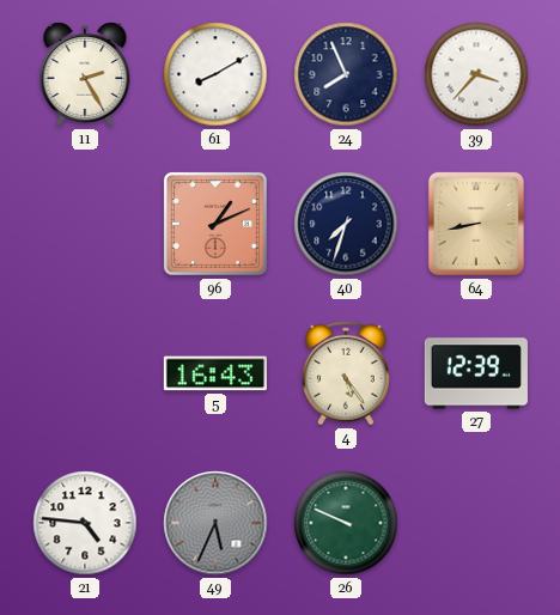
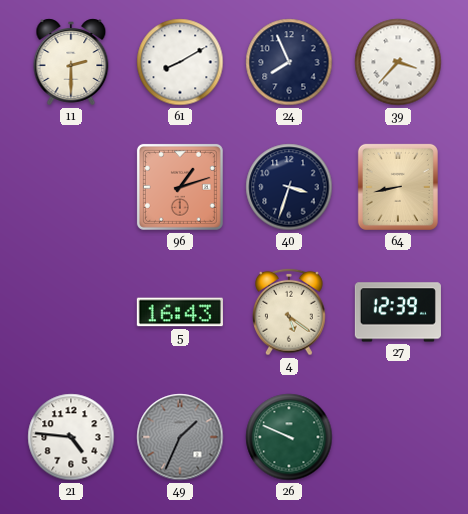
11: 2:25 -> 2:30 (71, 62)
96: 1:11 -> 1:12 (180, 187)
40: 7:33 -> 3:33 (289, 187)
4: 5:24 -> 5:21 (290, 312)
49: 5:34 -> 1:34 (180, 437)
